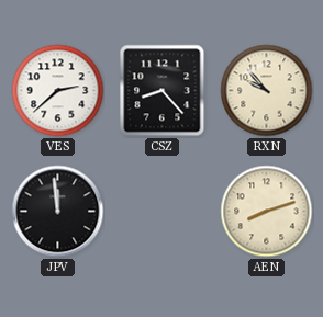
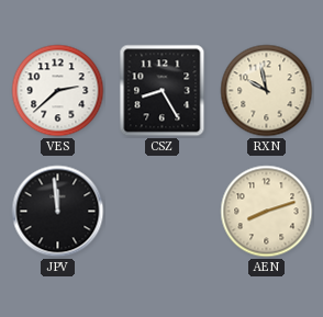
CSZ: 8:23 -> 8:25 (163, 91)
RXN: 9:53 -> 9:58 (267, 91)
